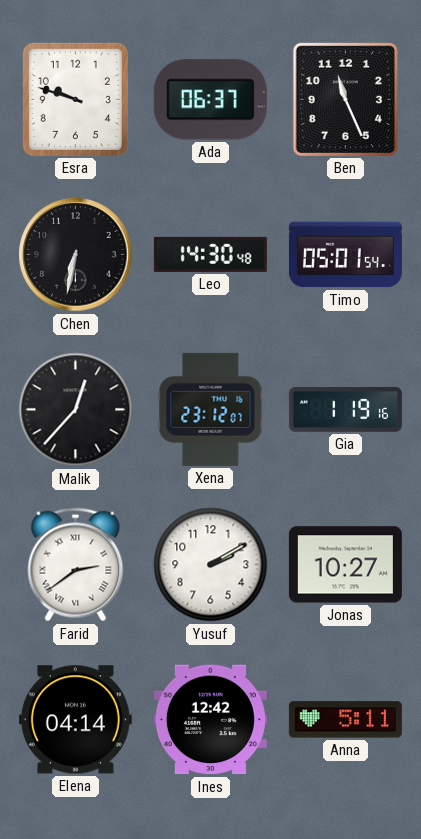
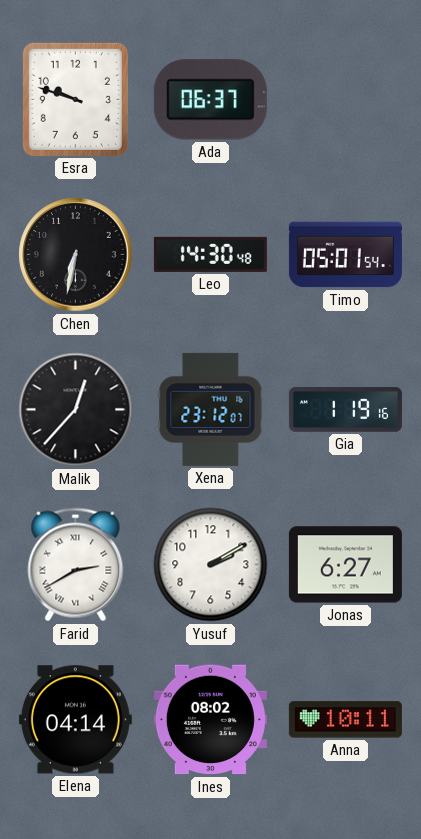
Ben: 11:26 -> none (345, 99)
Farid: 2:39 -> 2:40 (76, 565)
Jonas: 10:27 -> 6:27 (345, 565)
Ines: 12:42 -> 08:02 (210, 720)
Anna: 5:11 -> 10:11 (345, 720)
